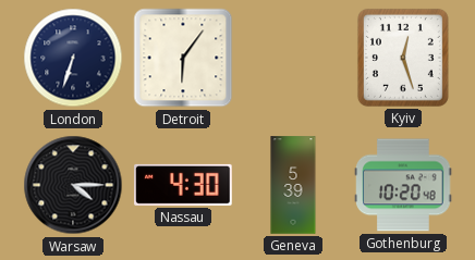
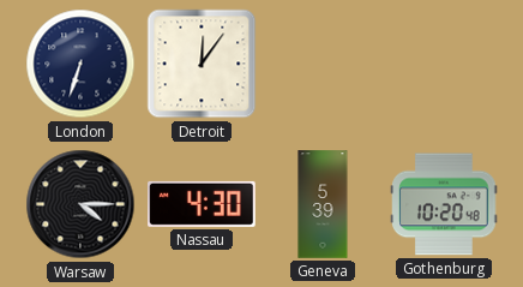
Detroit: 6:06 -> 12:06 (202, 64)
Kyiv: 12:27 -> none (403, 58)
